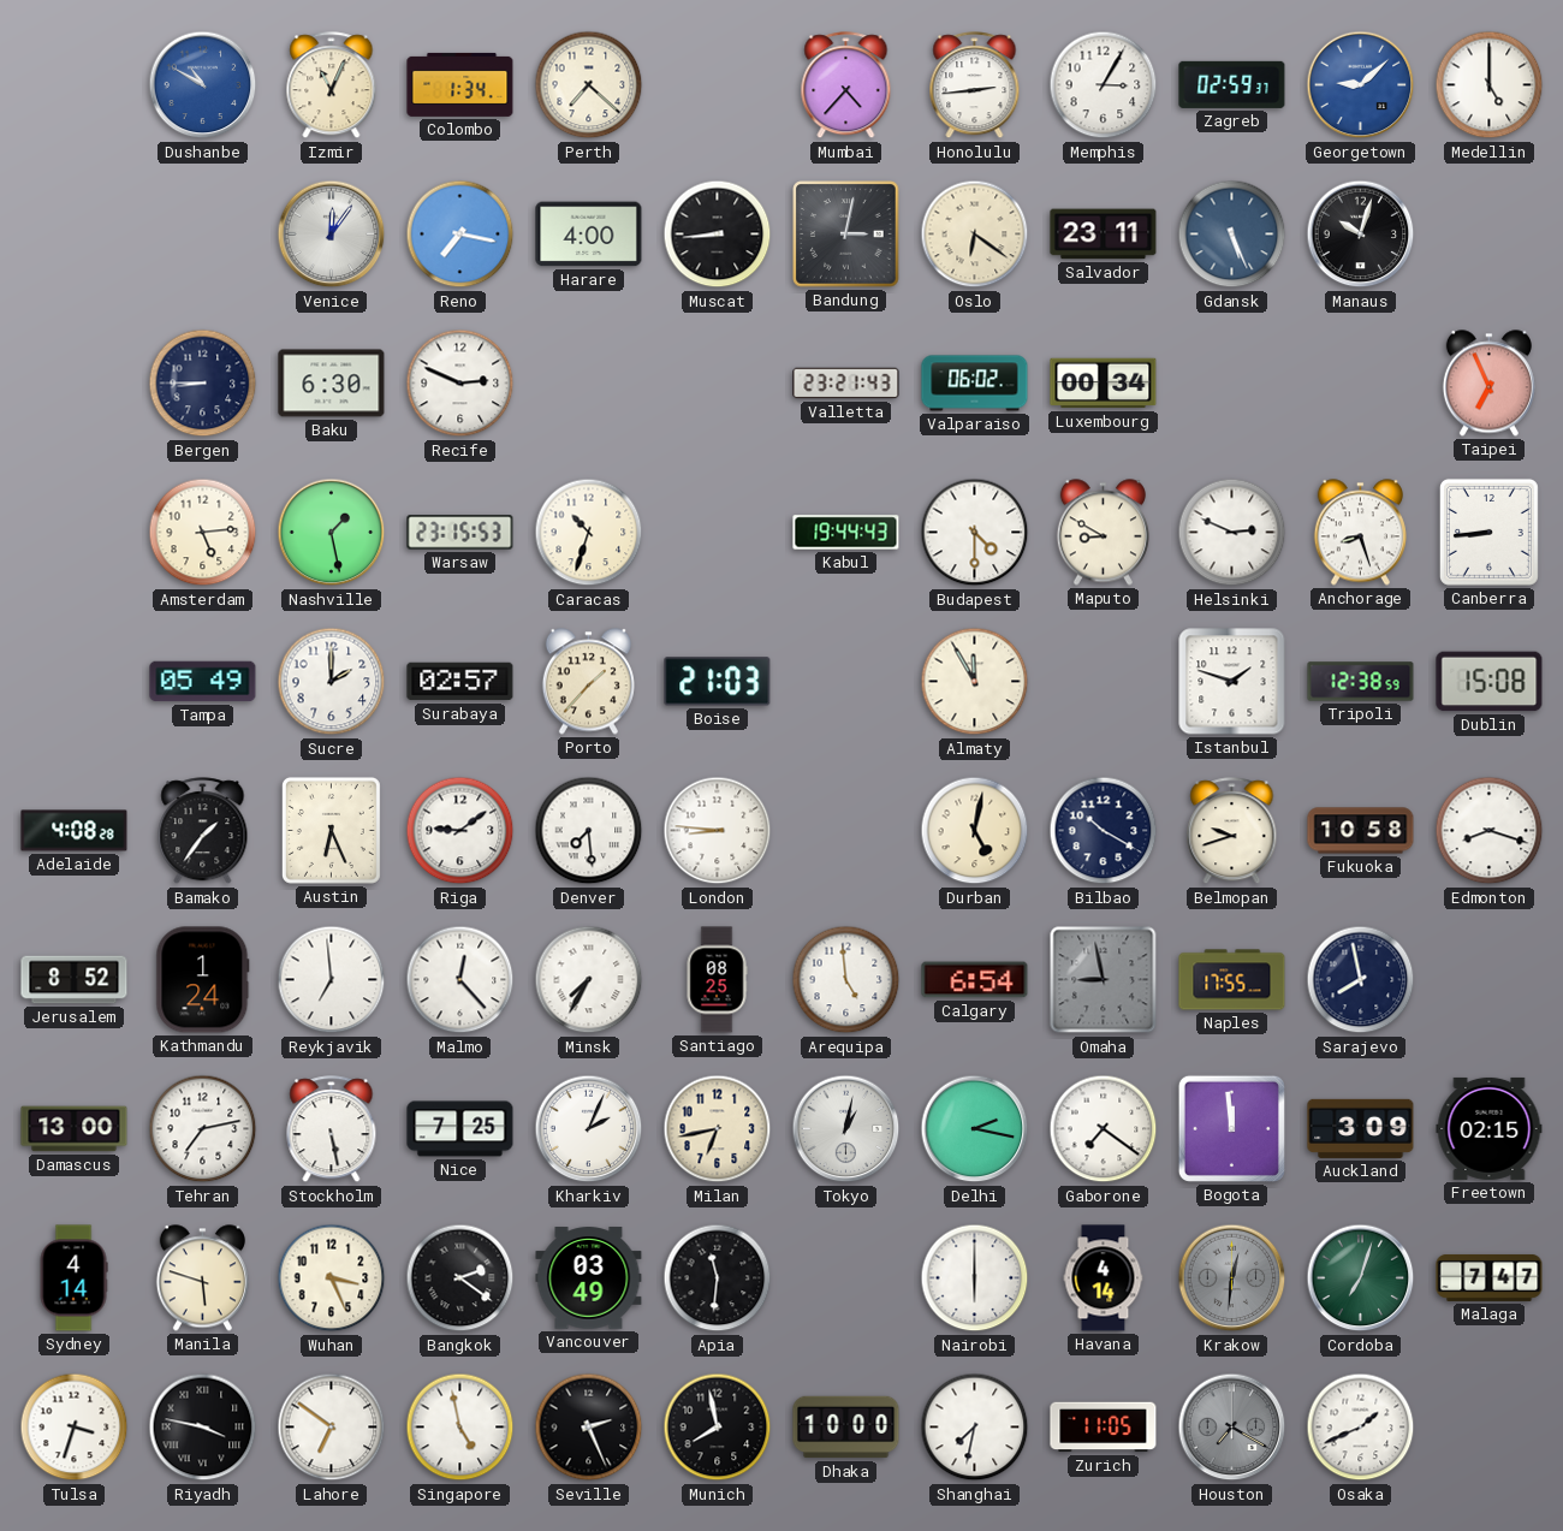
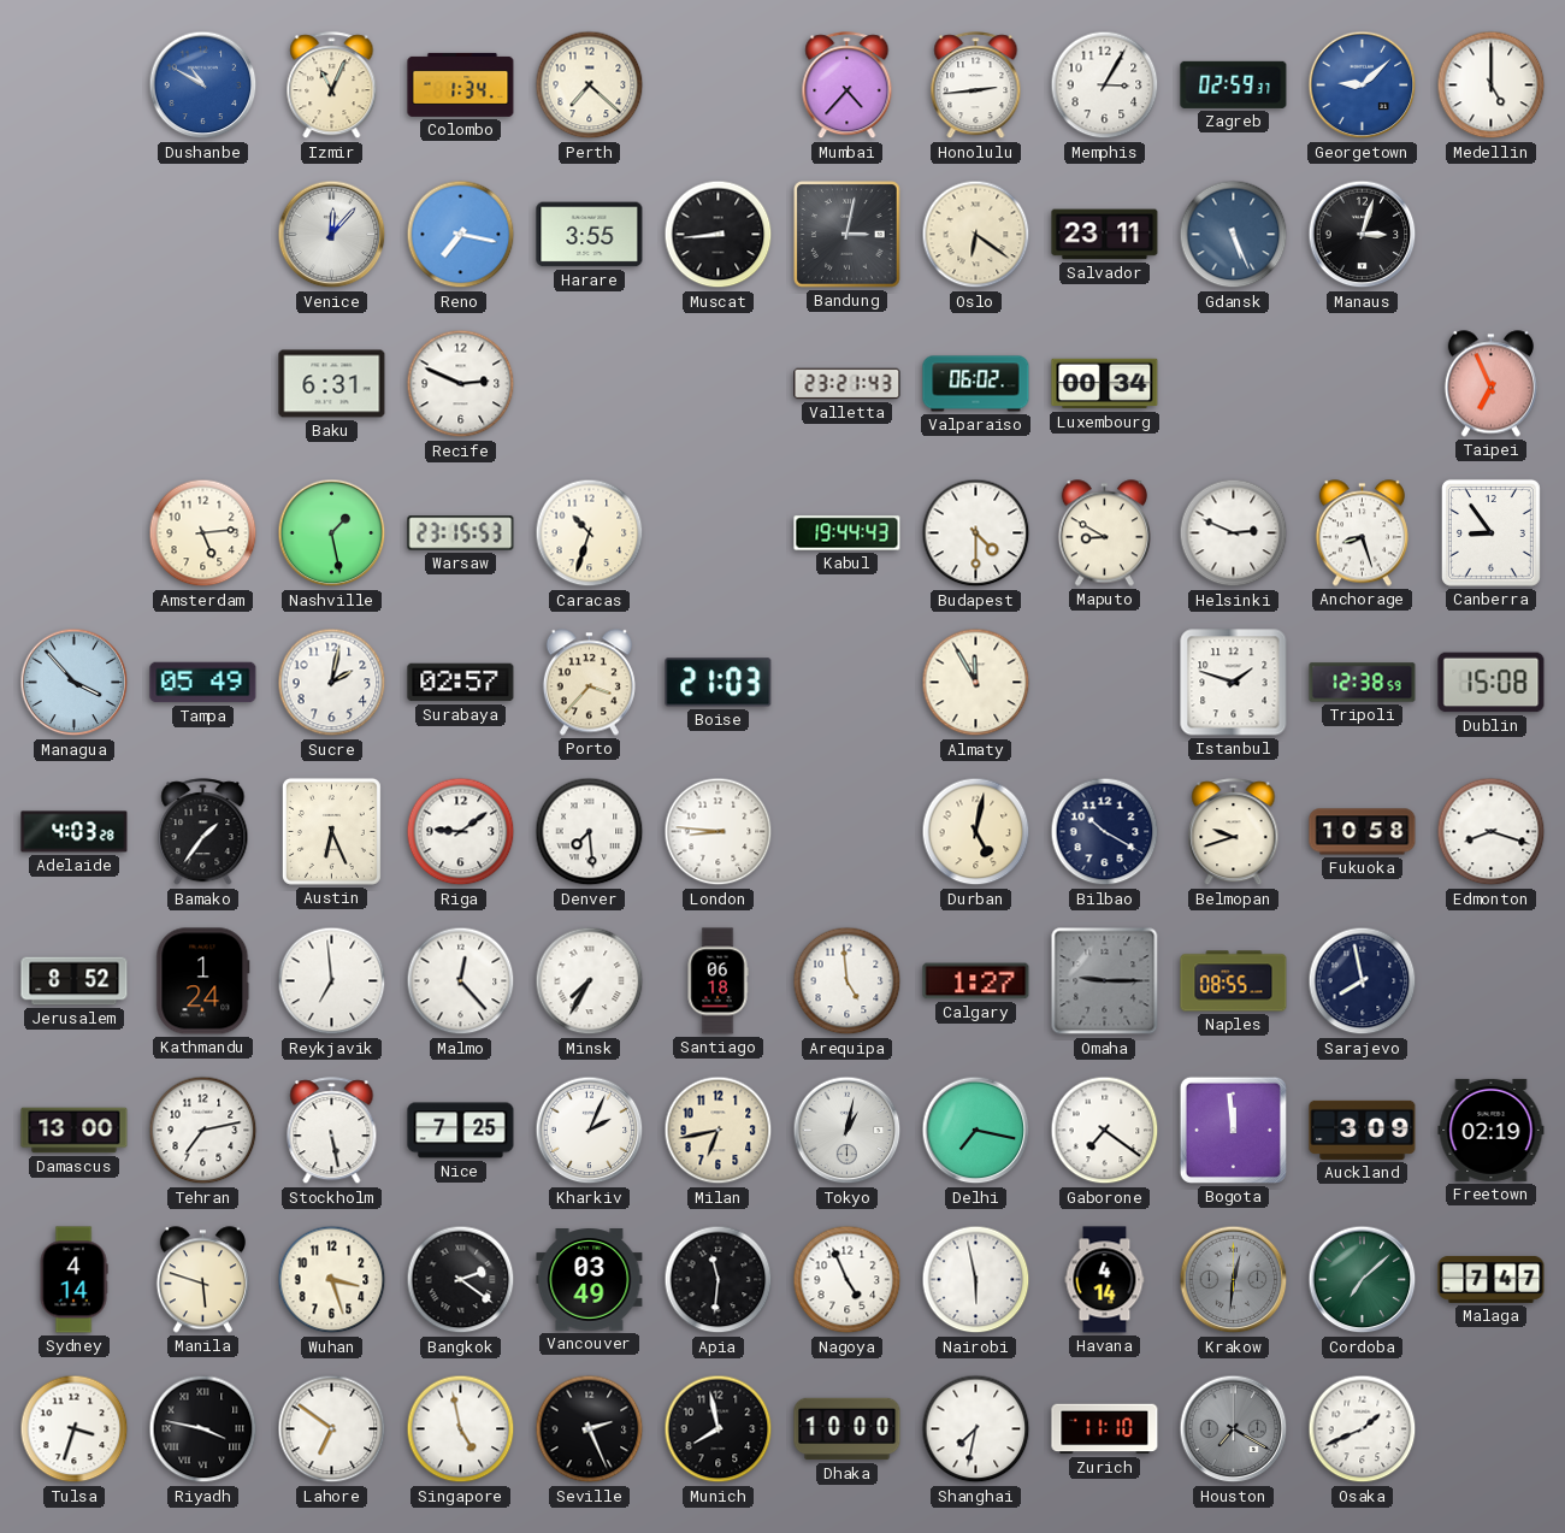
Venice: 12:06 -> 12:07 (332, 235)
Harare: 4:00 -> 3:55 (590, 235)
Manaus: 10:03 -> 3:03 (1363, 235)
Bergen: 8:45 -> none (203, 384)
Baku: 6:30 -> 6:31 (332, 384)
Canberra: 8:44 -> 8:54 (1490, 532)
Managua: none -> 3:53 (75, 683)
Sucre: 2:00 -> 2:02 (332, 683)
Porto: 1:37 -> 3:37 (589, 683)
Adelaide: 4:08 -> 4:03 (75, 832)
Santiago: 08:25 -> 06:18 (717, 981)
Calgary: 6:54 -> 1:27 (976, 981)
Omaha: 8:58 -> 9:15 (1105, 981)
Naples: 17:55 -> 08:55 (1234, 981)
Delhi: 2:17 -> 7:17 (976, 1131)
Freetown: 02:15 -> 02:19 (1492, 1130)
Wuhan: 3:26 -> 3:27 (332, 1280)
Nagoya: none -> 4:56 (848, 1280)
Nairobi: 6:00 -> 5:58 (976, 1280)
Cordoba: 7:03 -> 7:08 (1363, 1280)
Zurich: 11:05 -> 11:10 (1105, 1429)
